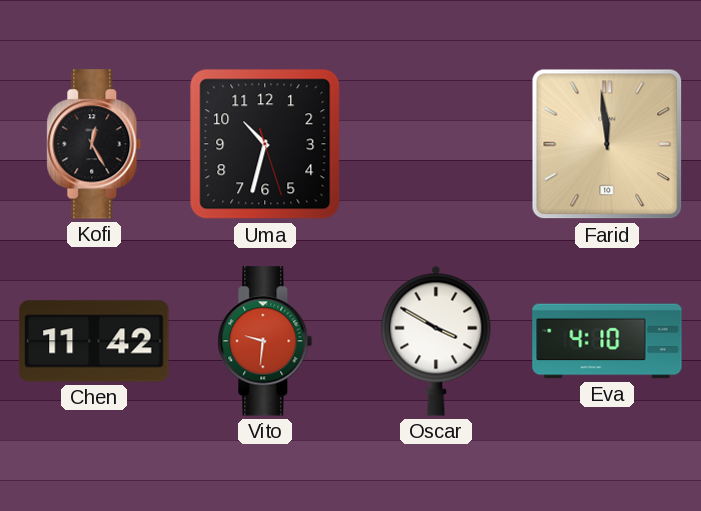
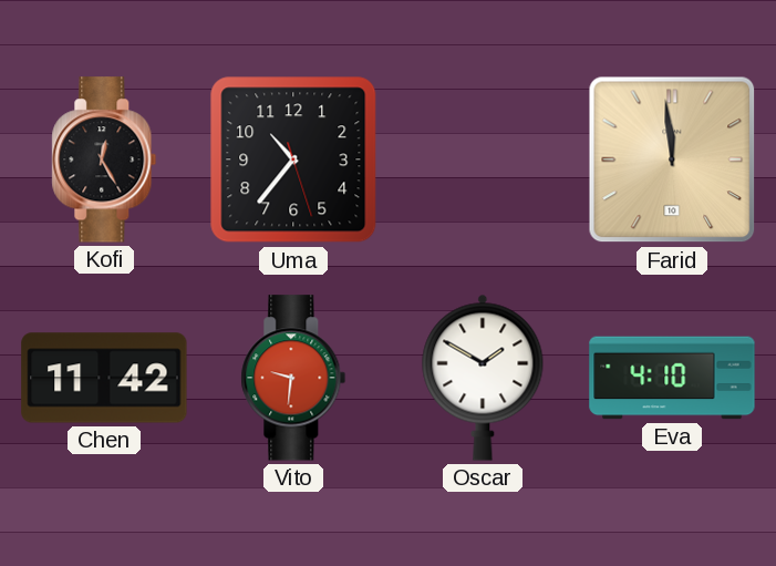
Uma: 10:32 -> 10:36 (293, 159)
Oscar: 3:50 -> 1:50 (483, 378)
